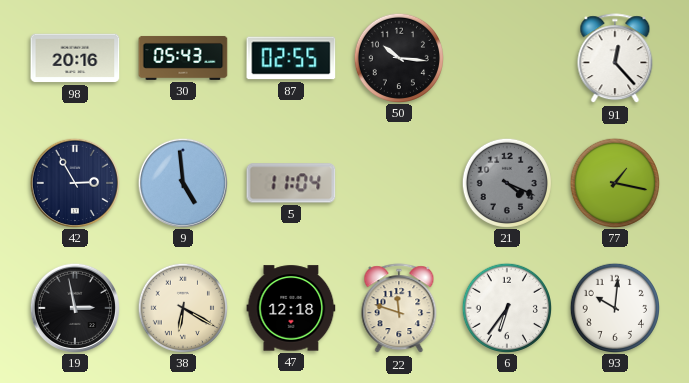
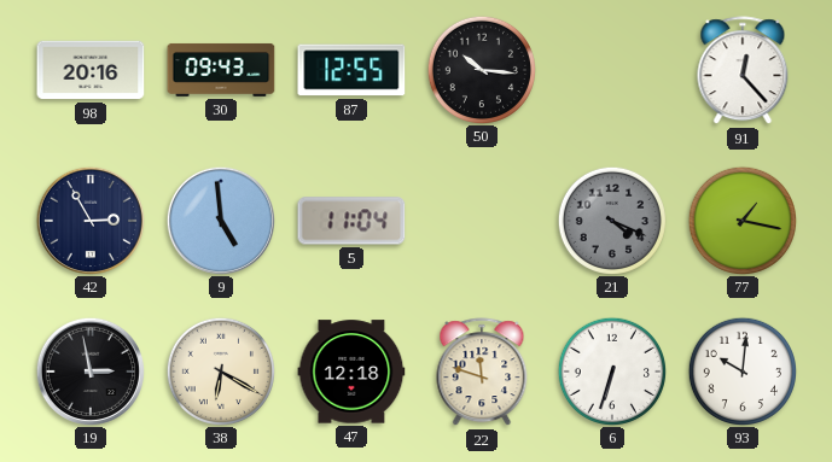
30: 05:43 -> 09:43 (221, 70)
87: 02:55 -> 12:55 (351, 70)
6: 6:36 -> 6:33 (611, 370)
